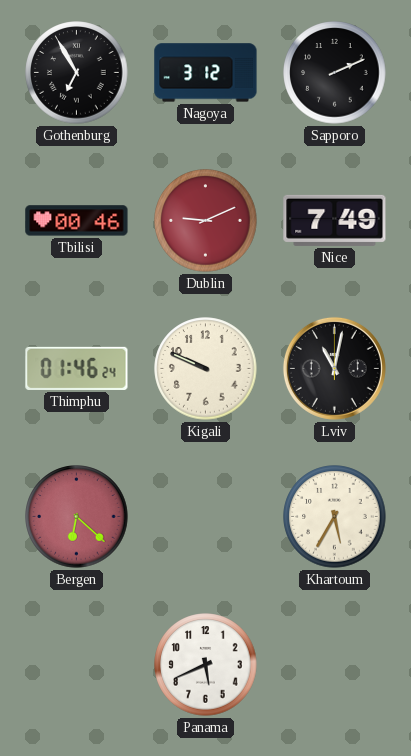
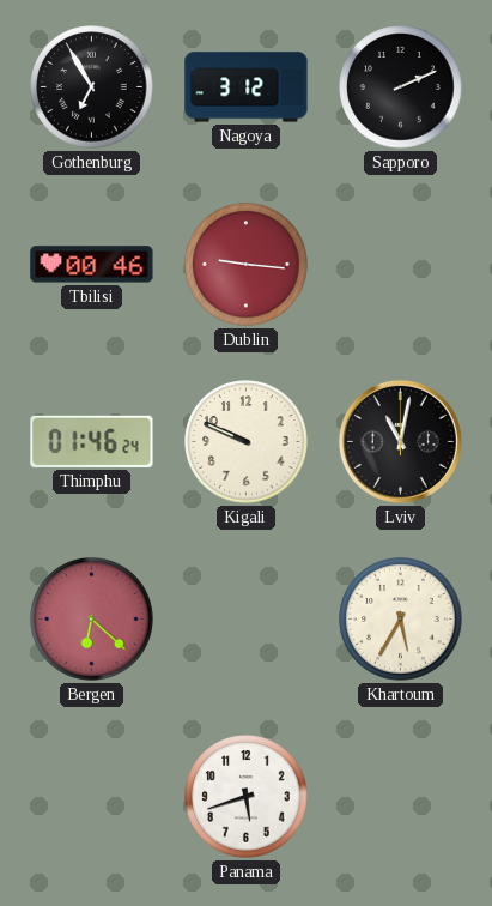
Dublin: 9:11 -> 9:16 (247, 265)
Nice: 7:49 -> none (335, 220)
Panama: 5:41 -> 5:42 (247, 797)
